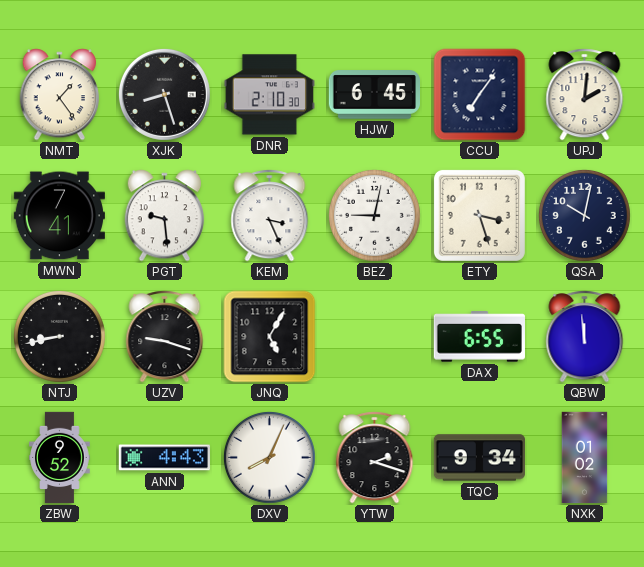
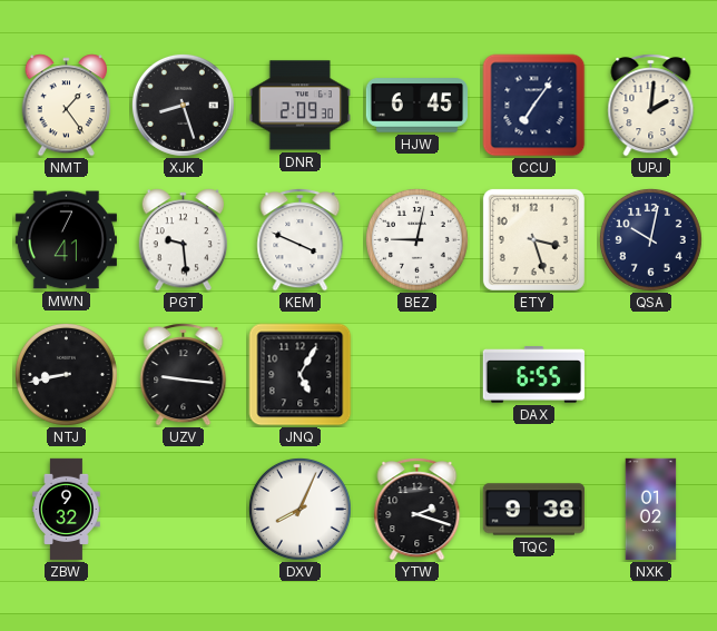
DNR: 2:10 -> 2:09 (299, 106)
KEM: 3:26 -> 3:49 (301, 240)
UZV: 9:18 -> 9:16 (184, 375)
QBW: 11:59 -> none (585, 337)
ZBW: 9:52 -> 9:32 (67, 510)
ANN: 4:43 -> none (164, 458)
TQC: 9:34 -> 9:38 (533, 510)
